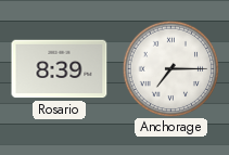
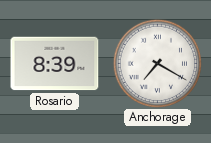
Anchorage: 7:15 -> 7:20 (157, 63)
